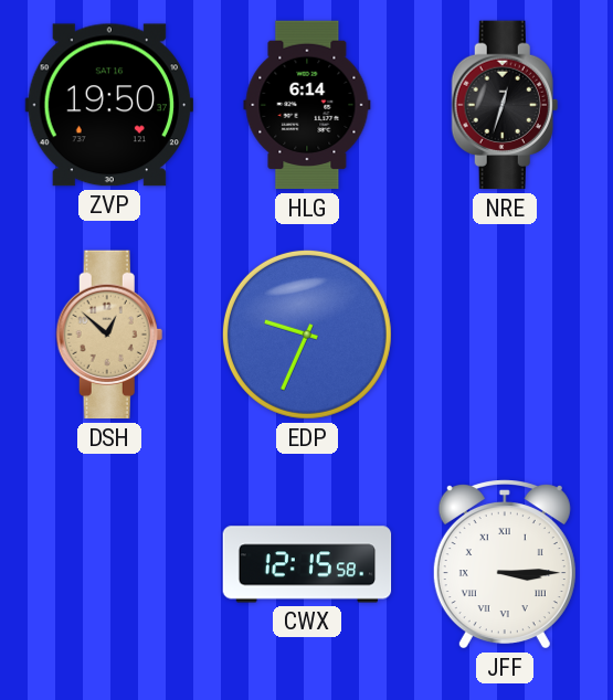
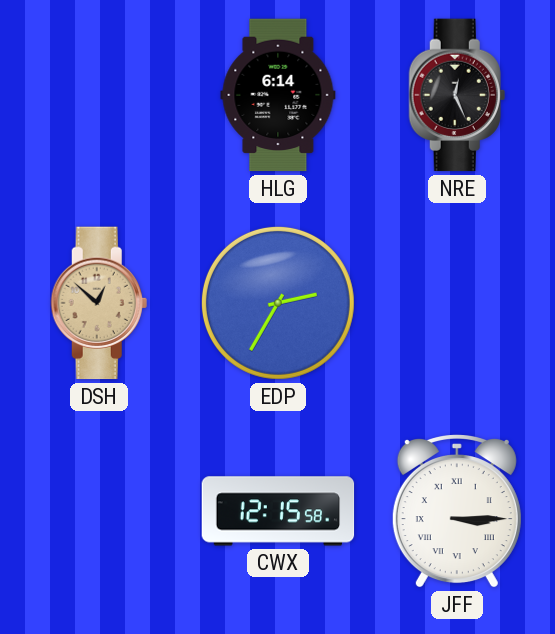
ZVP: 19:50 -> none (108, 105)
NRE: 12:33 -> 12:26 (457, 95)
EDP: 9:34 -> 2:35 (278, 303)
